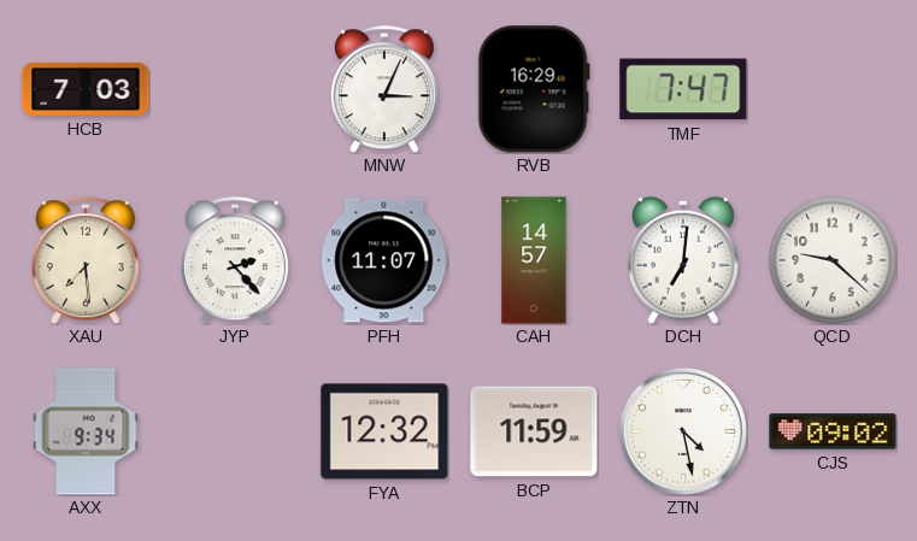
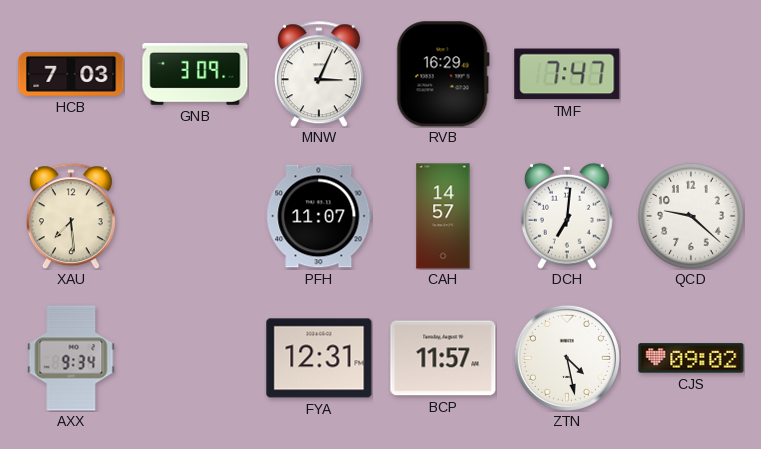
GNB: none -> 3:09 (195, 74)
JYP: 2:23 -> none (235, 260)
FYA: 12:32 -> 12:31 (319, 358)
BCP: 11:59 -> 11:57 (443, 358)
